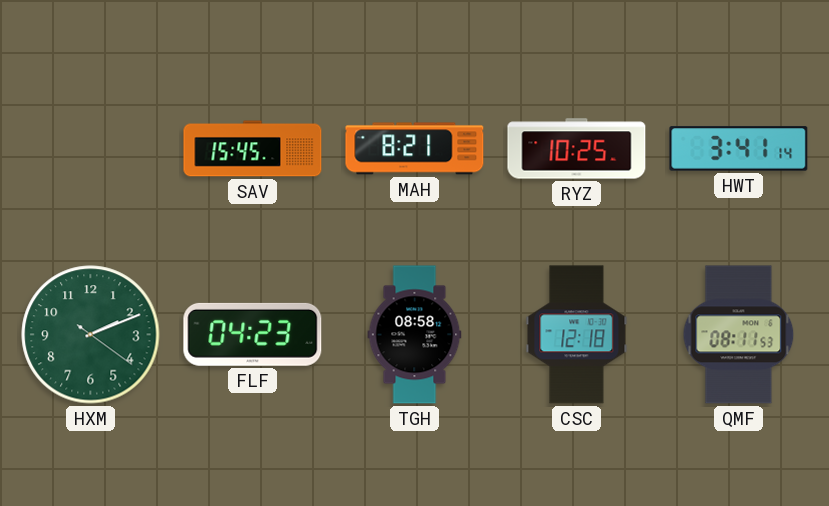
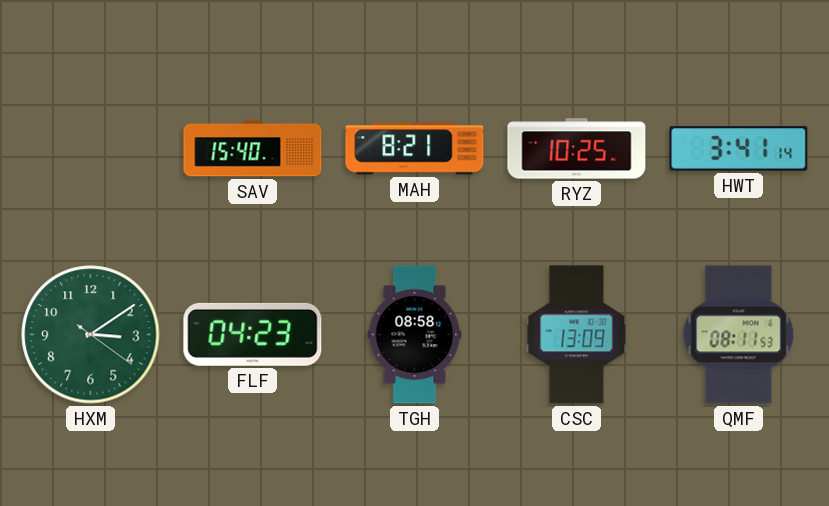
SAV: 15:45 -> 15:40 (253, 149)
HXM: 2:11 -> 3:09 (91, 335)
CSC: 12:18 -> 13:09 (577, 335)
